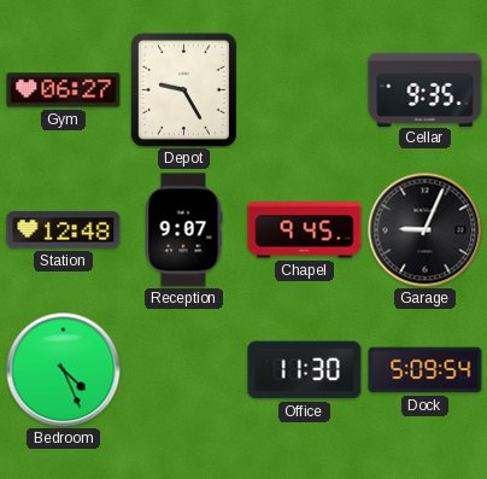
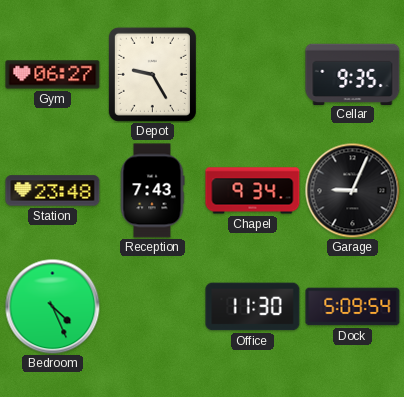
Station: 12:48 -> 23:48 (53, 191)
Reception: 9:07 -> 7:43 (152, 191)
Chapel: 9:45 -> 9:34 (253, 191)
